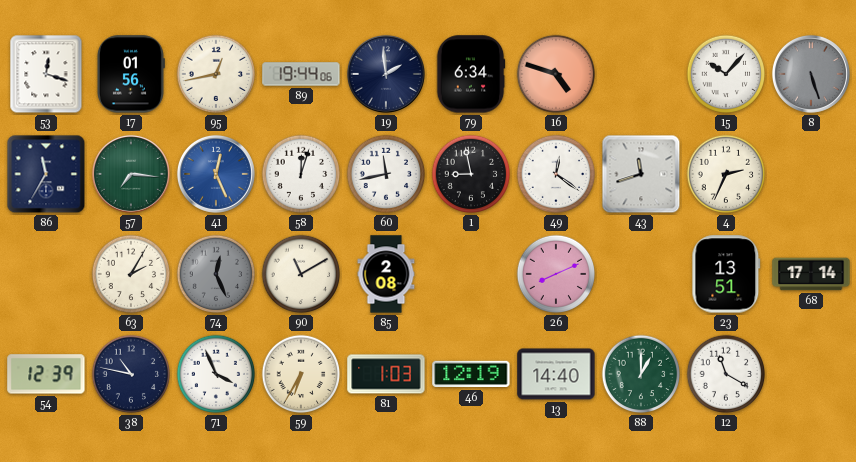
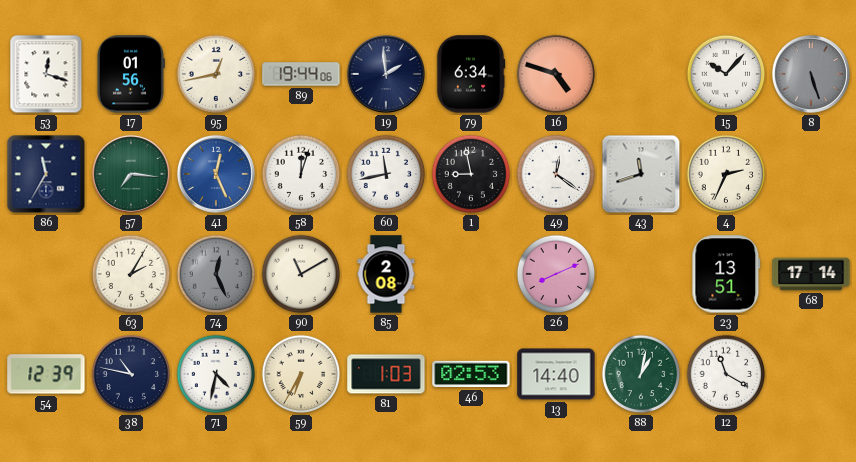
71: 3:56 -> 4:32 (216, 374)
46: 12:19 -> 02:53 (471, 374)
88: 1:00 -> 1:02 (641, 374)
